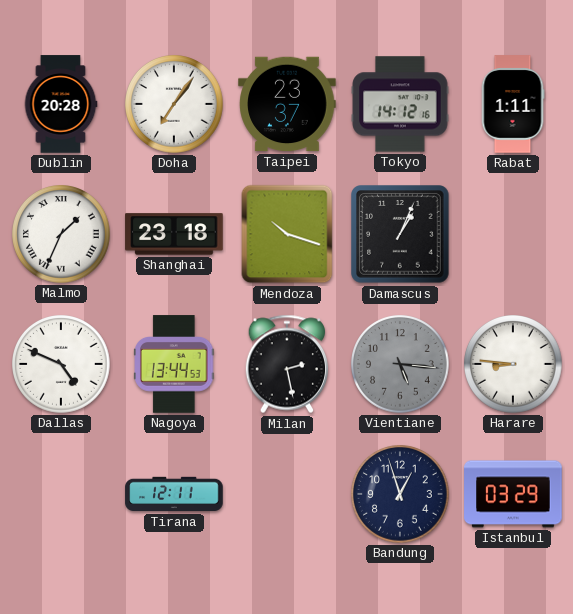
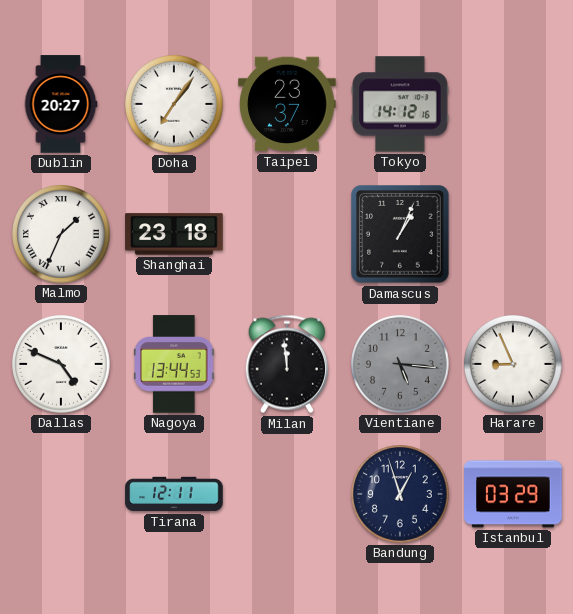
Dublin: 20:28 -> 20:27 (61, 104)
Rabat: 1:11 -> none (513, 104)
Mendoza: 10:18 -> none (287, 234)
Milan: 2:28 -> 11:59 (287, 364)
Harare: 8:46 -> 8:56 (514, 365)
